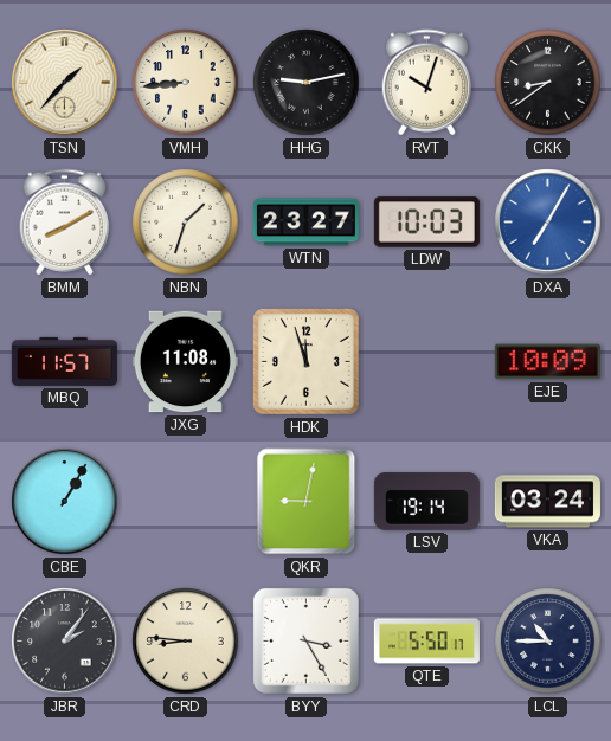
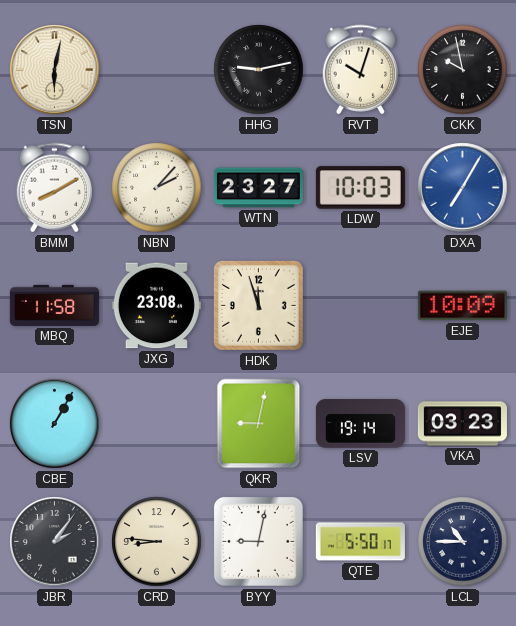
TSN: 1:37 -> 6:02 (55, 70)
VMH: 8:44 -> none (186, 83)
CKK: 8:39 -> 9:58 (463, 70)
NBN: 1:33 -> 2:07 (157, 188)
MBQ: 11:57 -> 11:58 (54, 305)
JXG: 11:08 -> 23:08 (156, 306)
VKA: 03:24 -> 03:23 (462, 424)
BYY: 3:25 -> 9:02 (258, 541)
